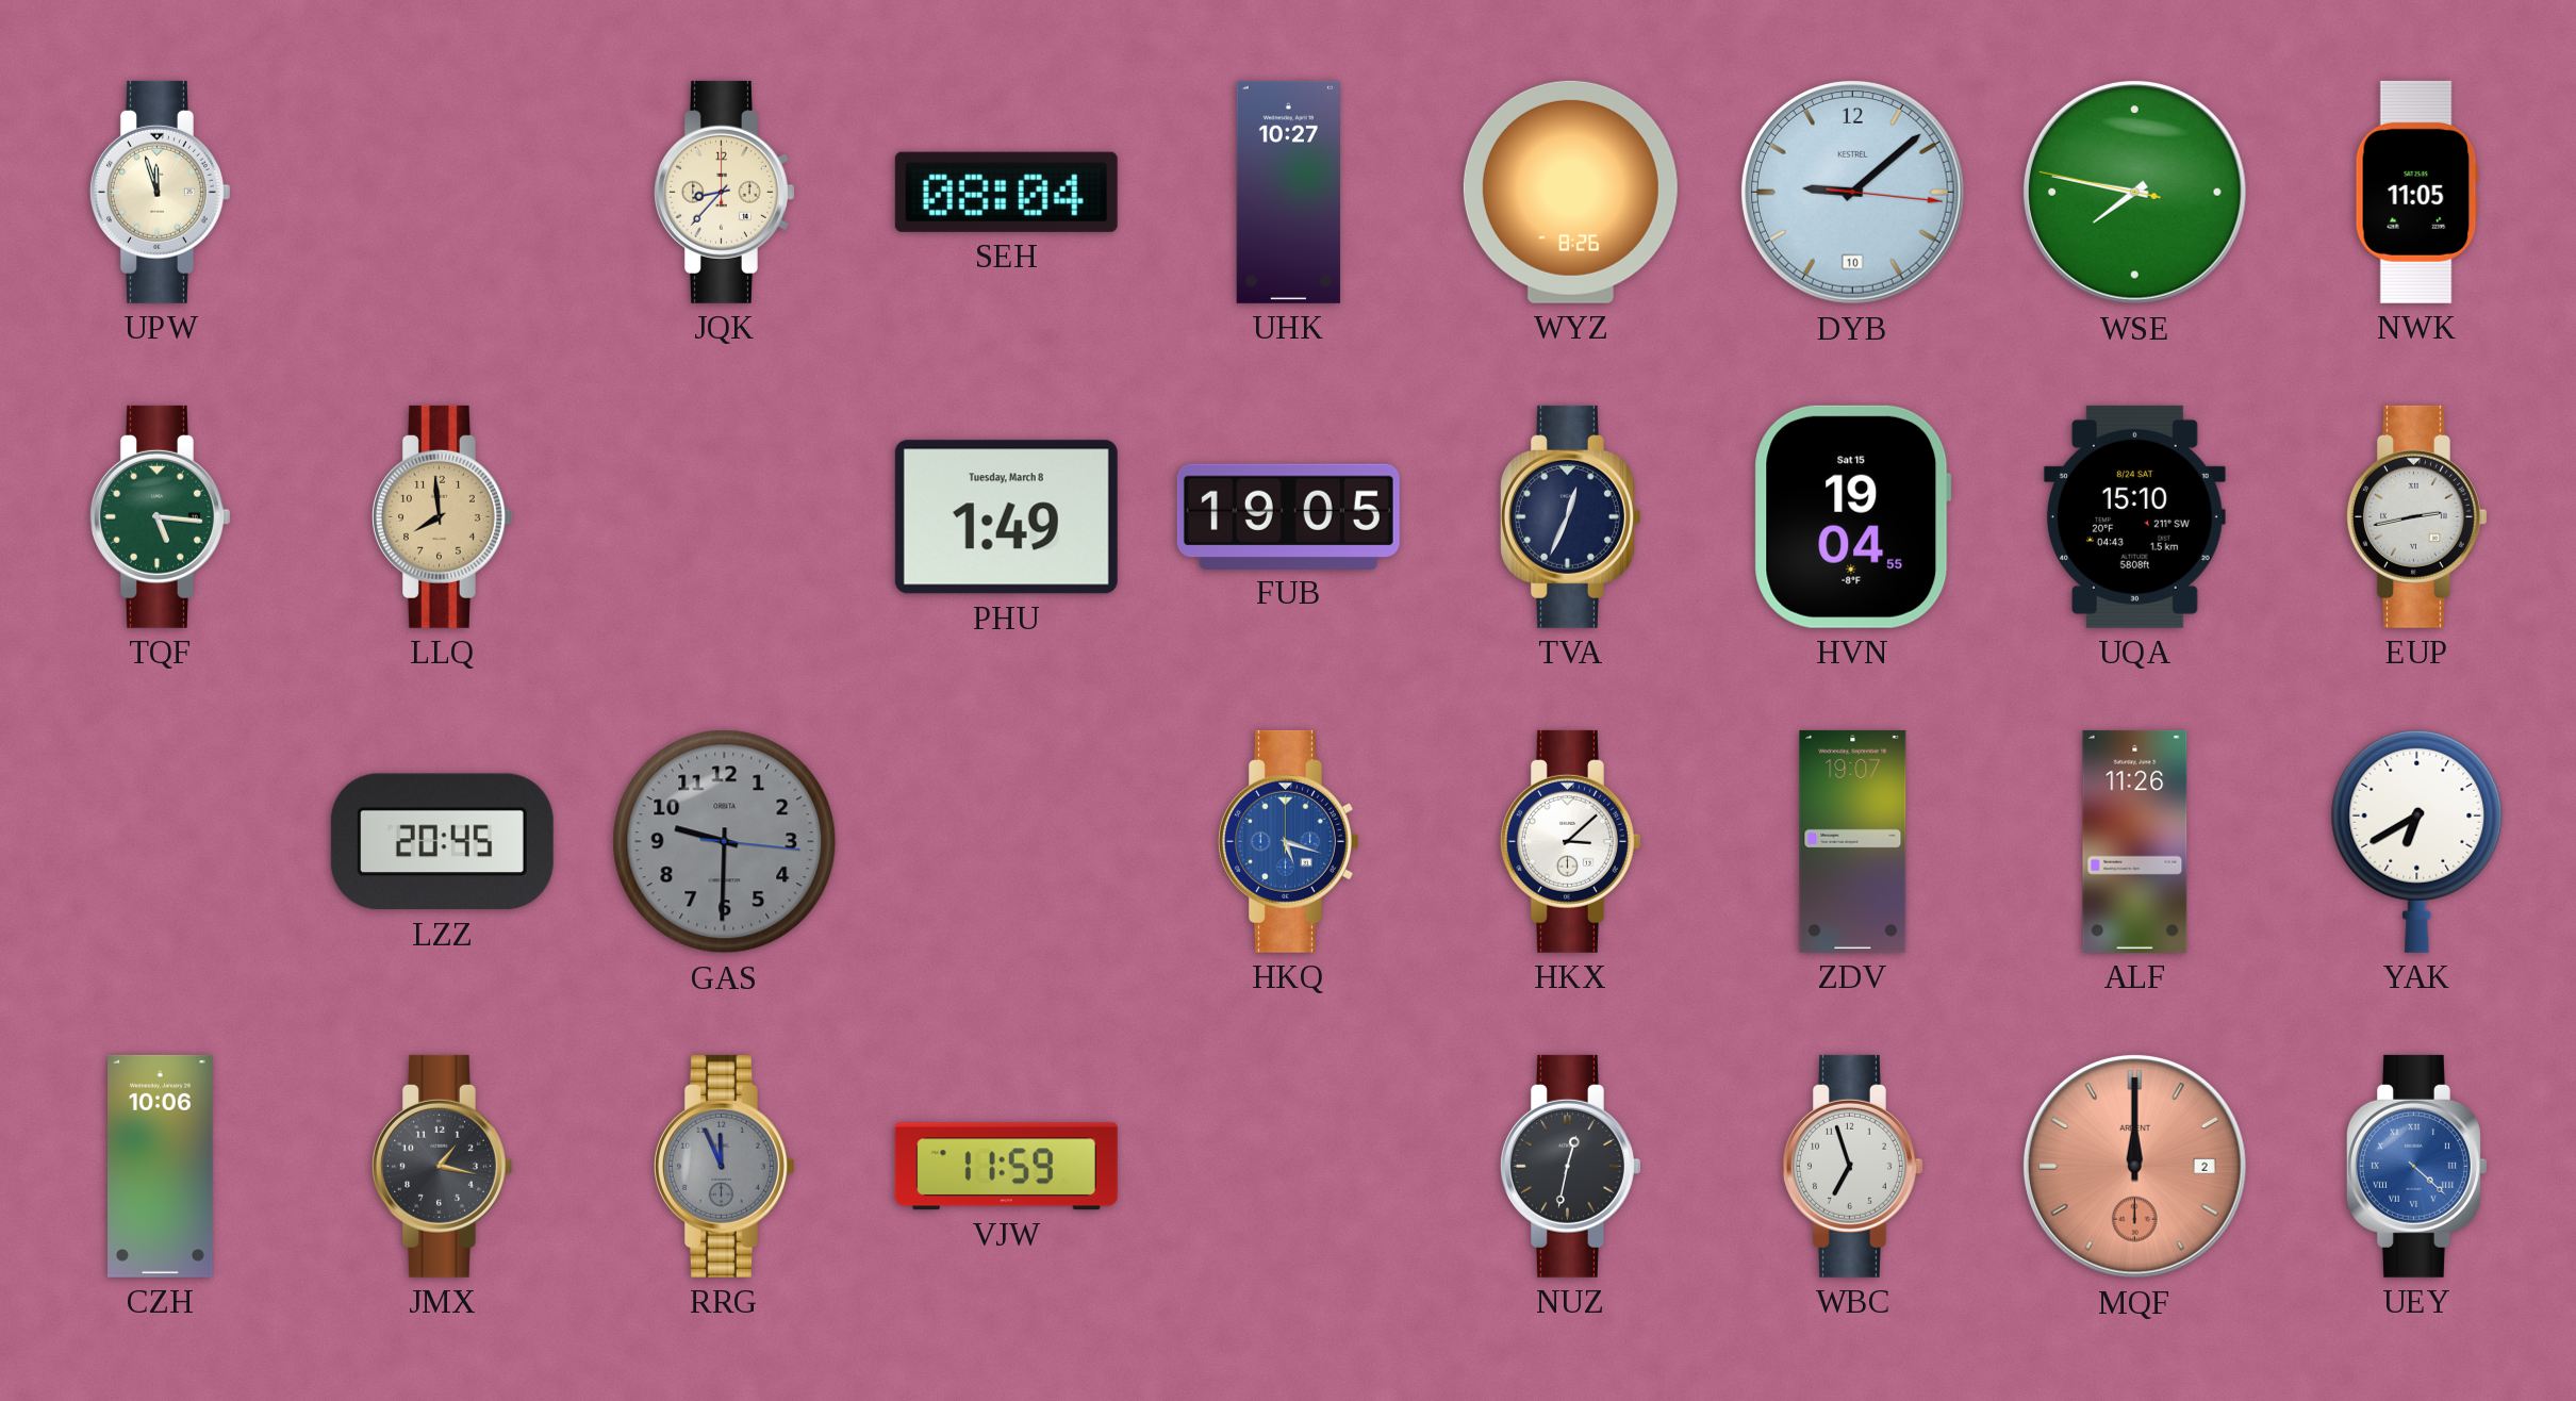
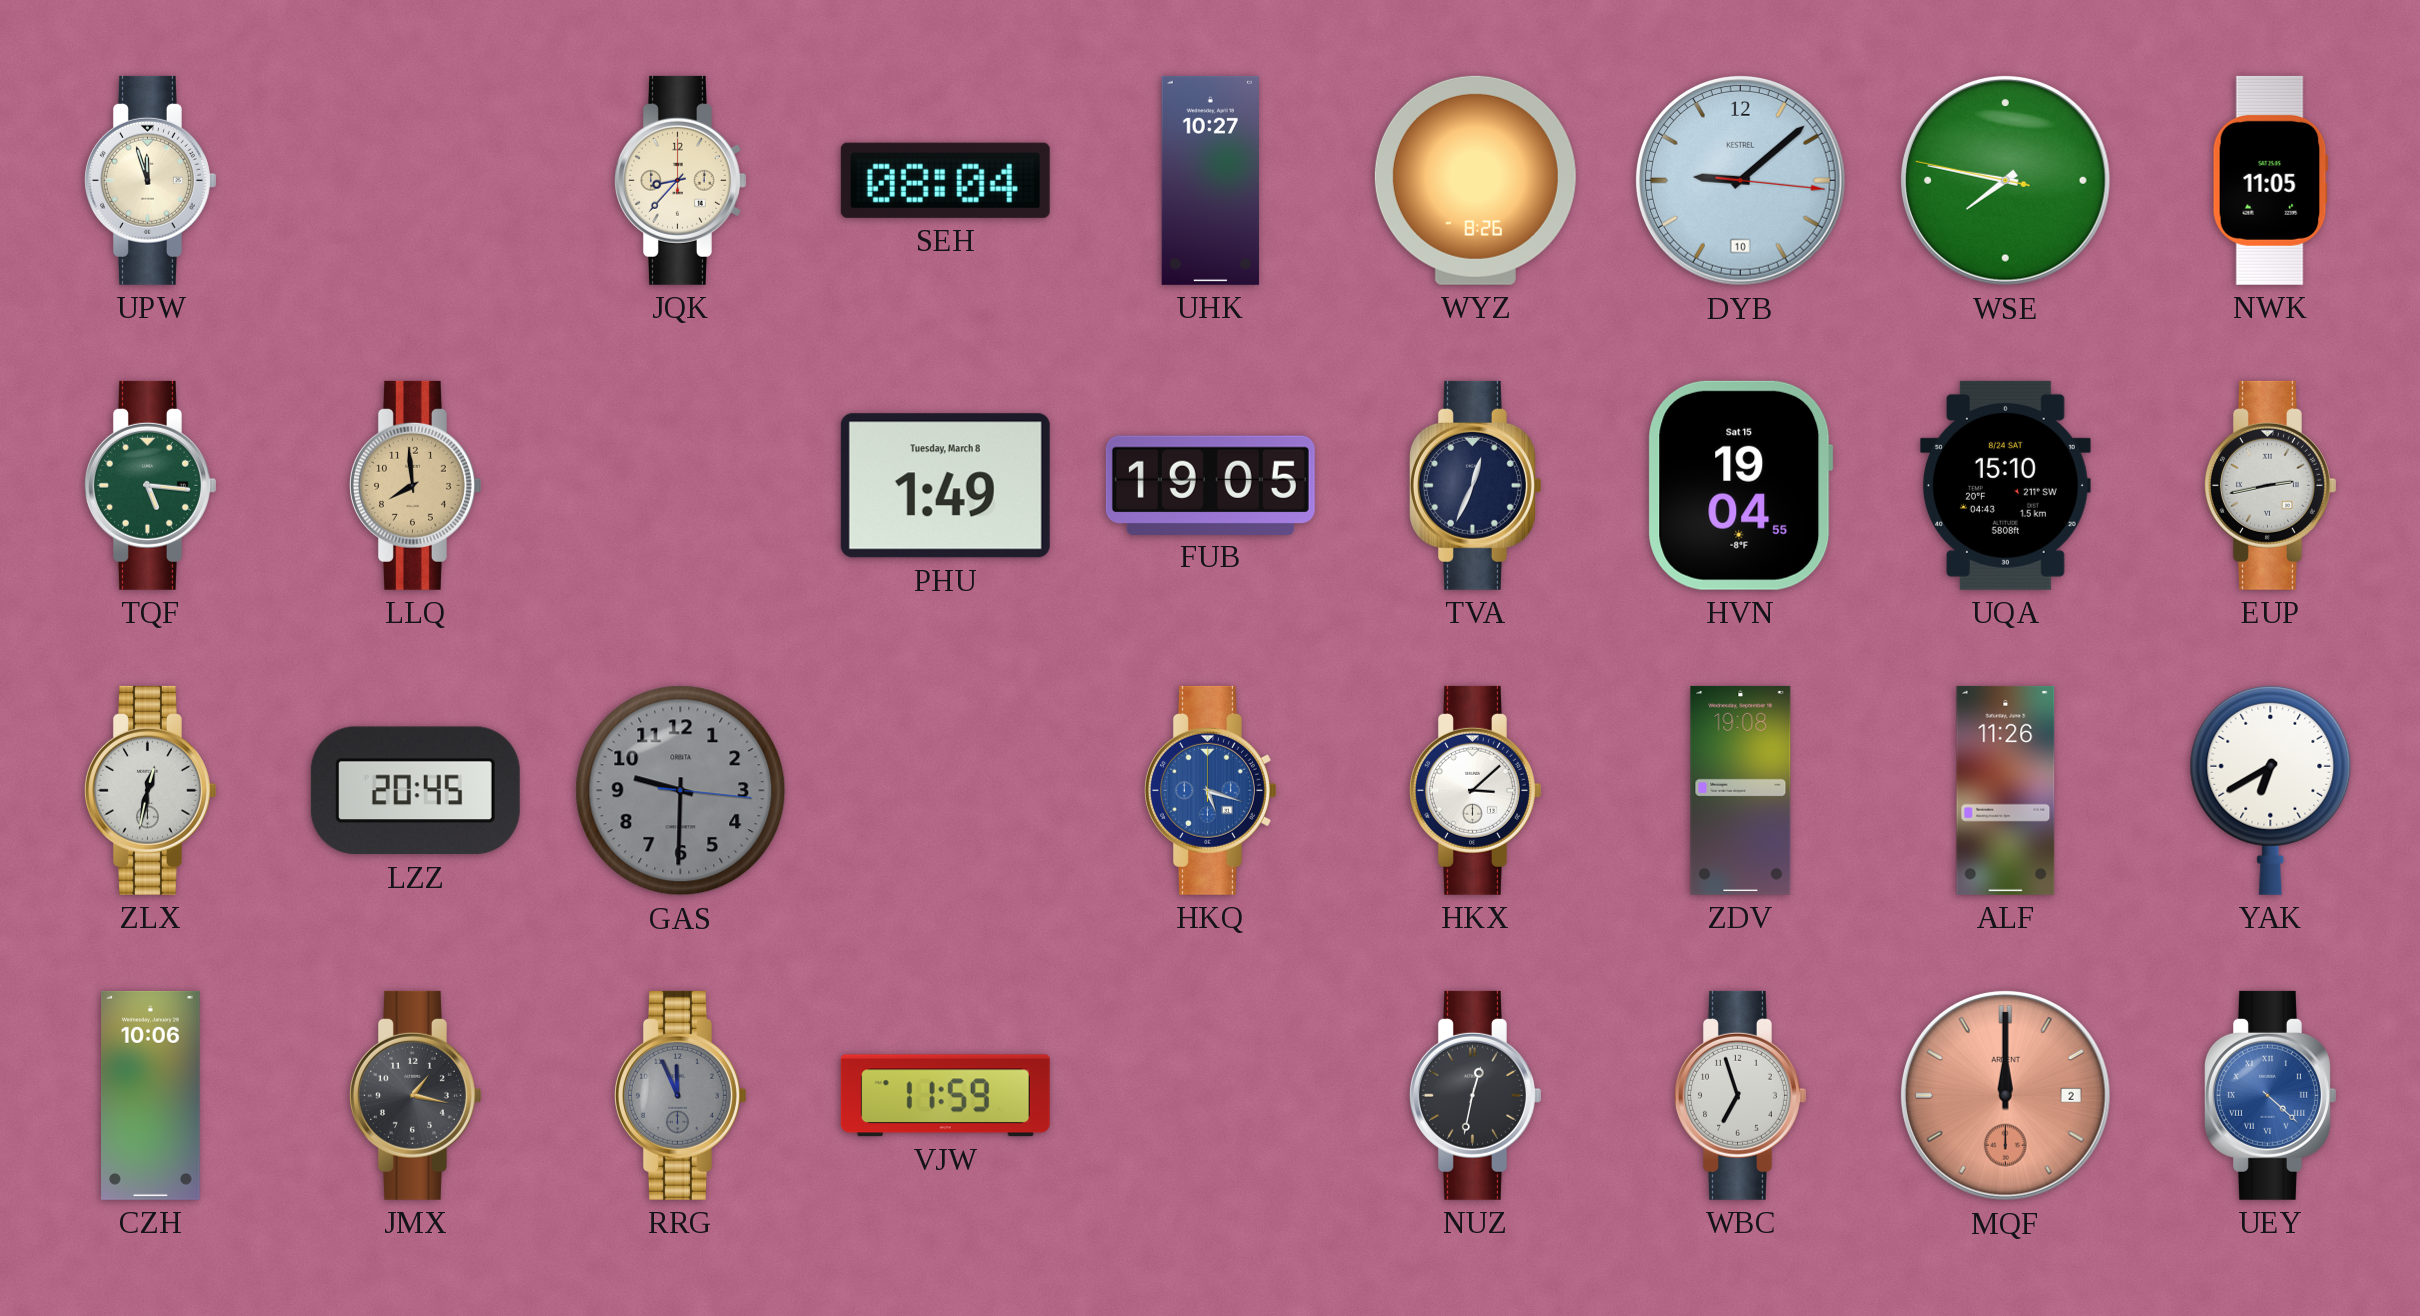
ZLX: none -> 12:32 (150, 790)
ZDV: 19:07 -> 19:08 (1741, 790)
